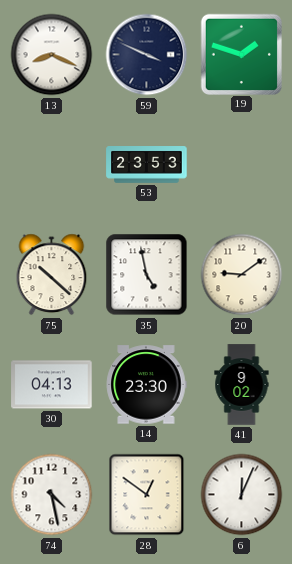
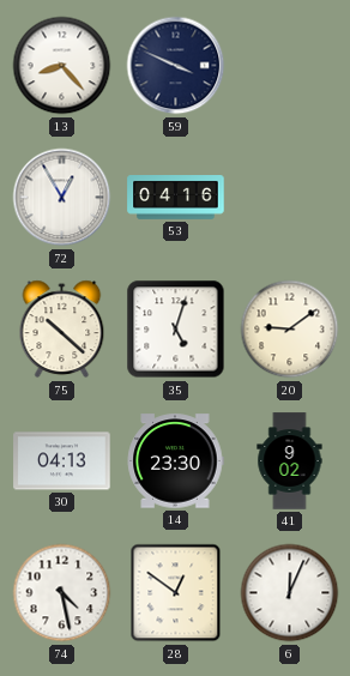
13: 8:19 -> 8:23 (62, 66)
19: 1:48 -> none (241, 54)
72: none -> 12:55 (62, 198)
53: 23:53 -> 04:16 (176, 198)
35: 4:58 -> 5:03 (176, 330)
